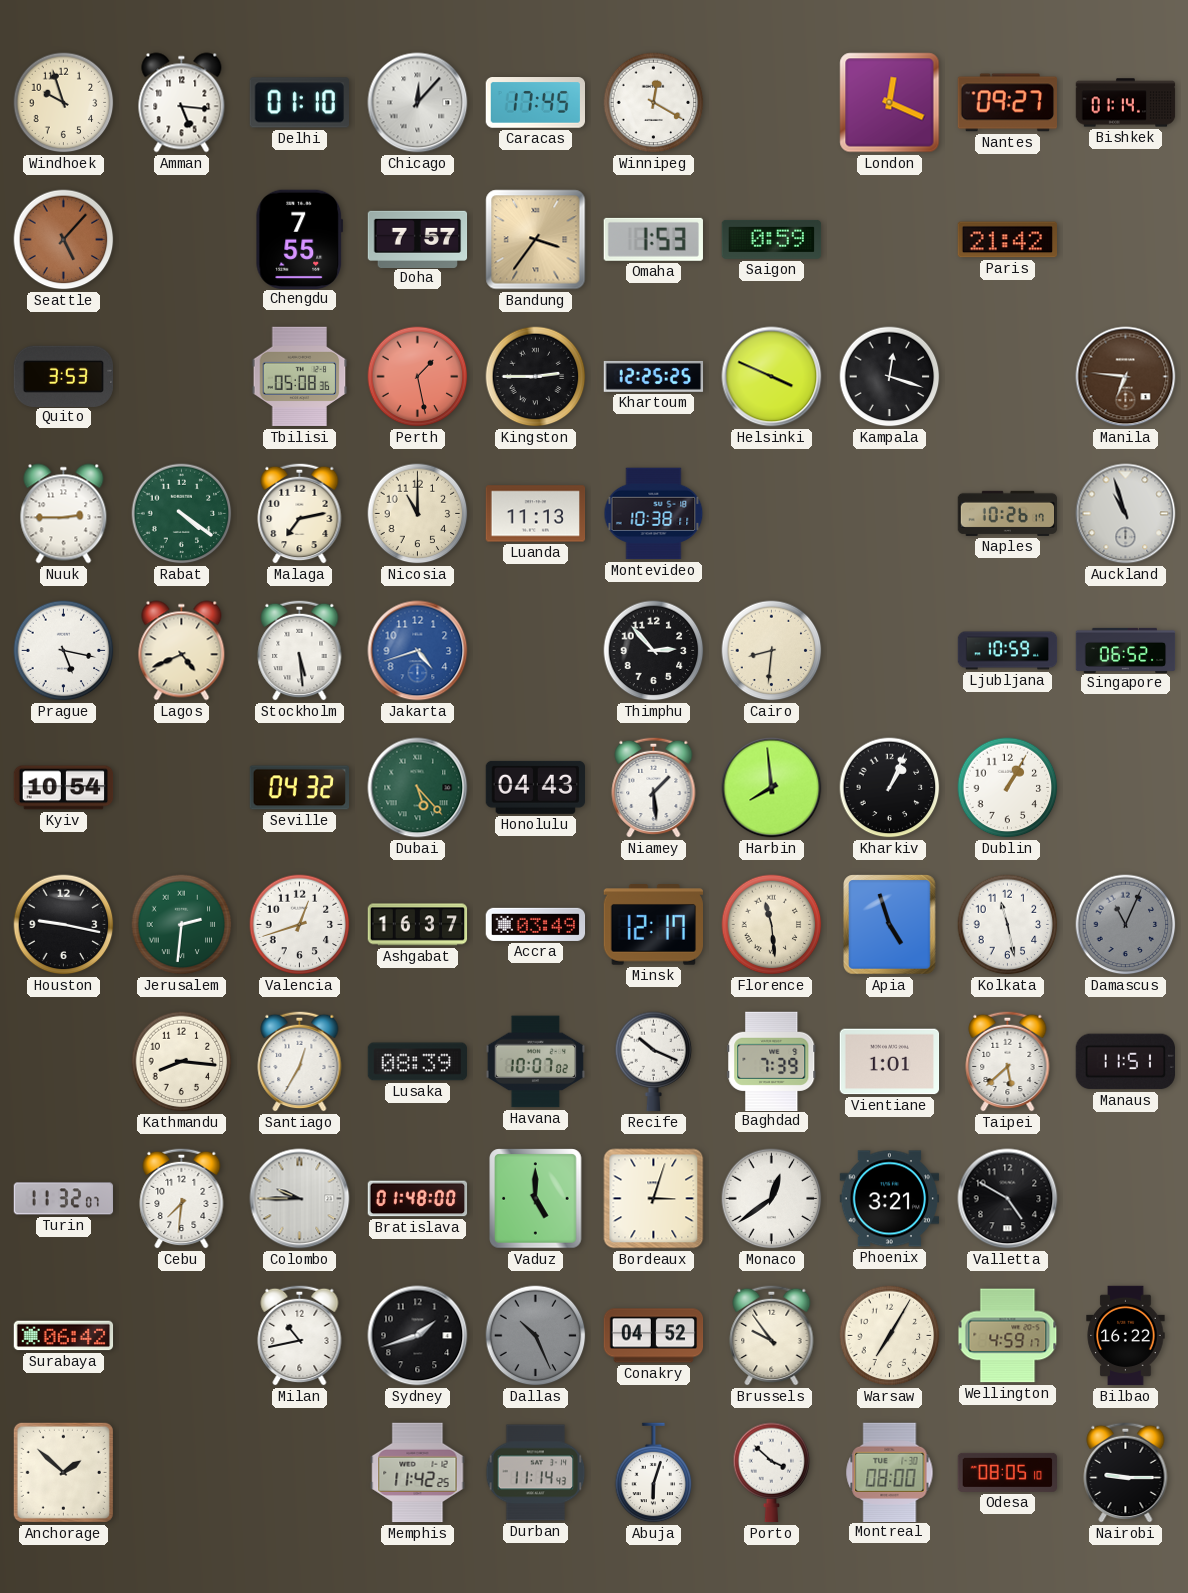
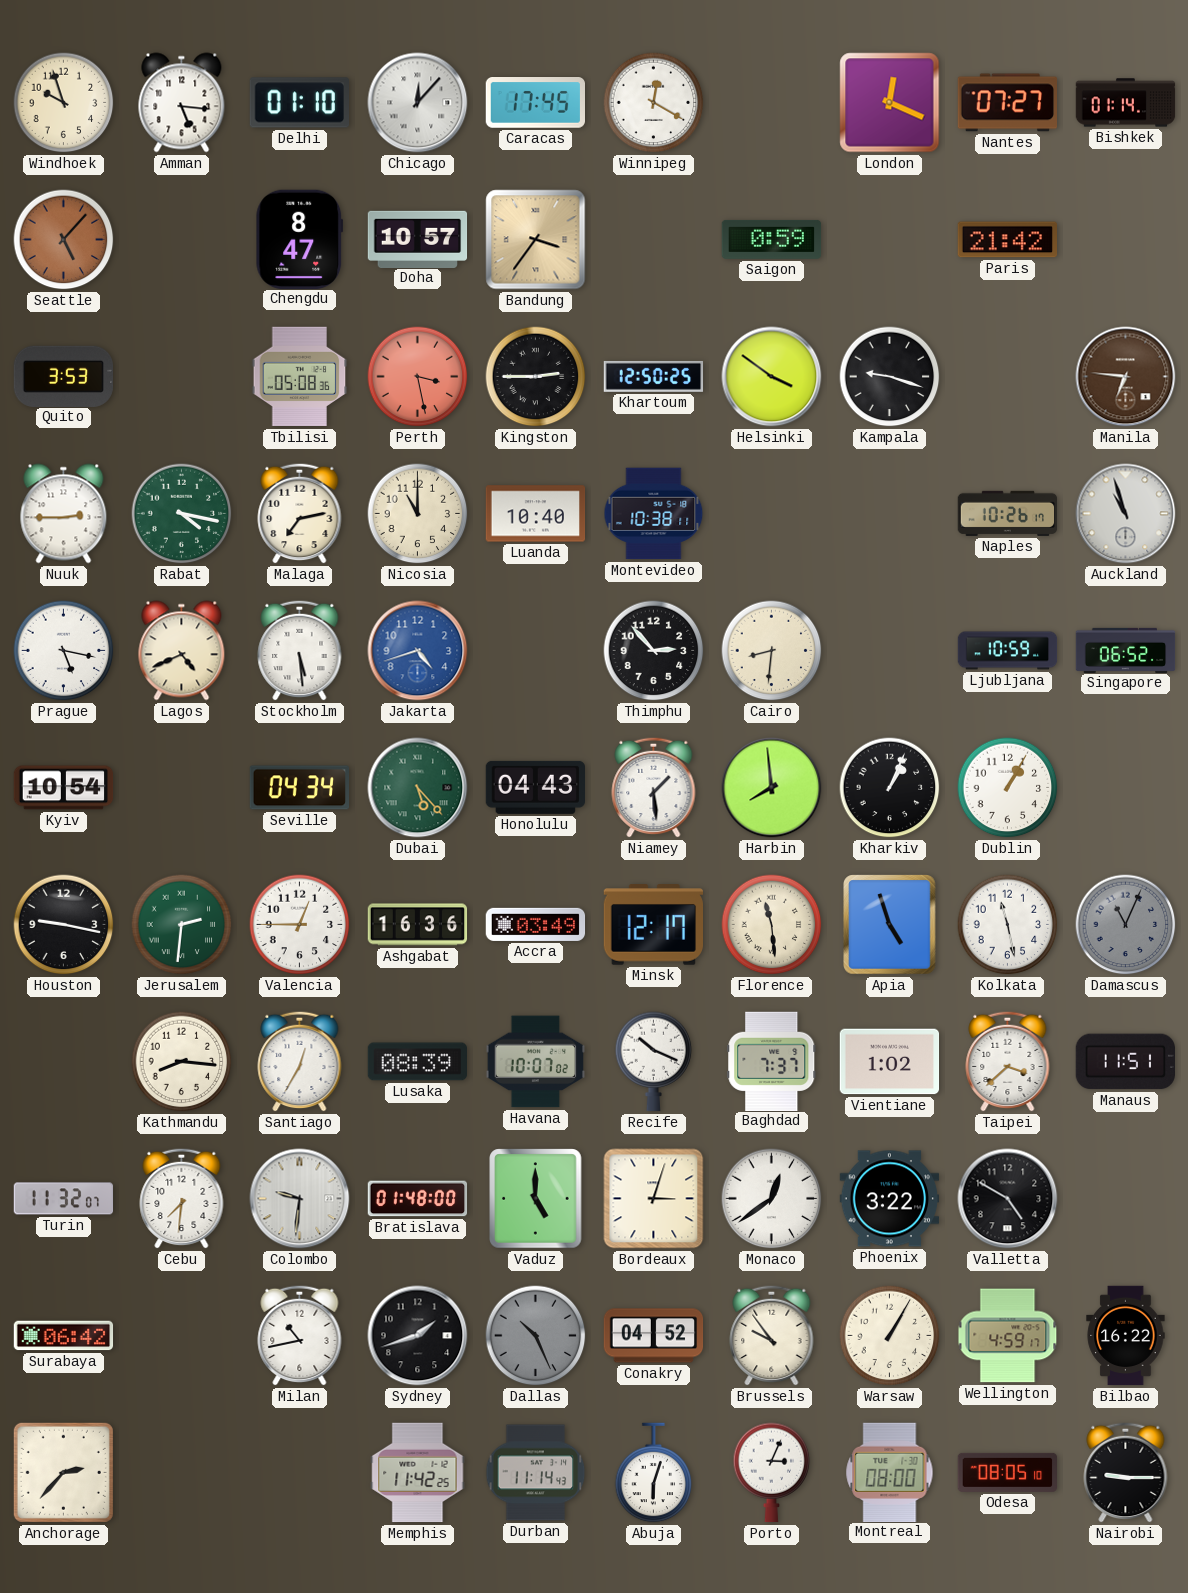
Nantes: 09:27 -> 07:27 (1007, 103)
Chengdu: 7:55 -> 8:47 (300, 239)
Doha: 7:57 -> 10:57 (418, 239)
Omaha: 1:53 -> none (653, 239)
Perth: 1:28 -> 3:28 (418, 377)
Khartoum: 12:25 -> 12:50 (654, 376)
Helsinki: 3:49 -> 3:51 (772, 377)
Kampala: 12:18 -> 9:18 (890, 377)
Rabat: 4:21 -> 4:17 (182, 514)
Luanda: 11:13 -> 10:40 (536, 514)
Seville: 04:32 -> 04:34 (300, 788)
Valencia: 12:42 -> 12:45 (300, 925)
Ashgabat: 16:37 -> 16:36 (418, 925)
Baghdad: 7:39 -> 7:37 (772, 1061)
Vientiane: 1:01 -> 1:02 (890, 1062)
Taipei: 5:38 -> 3:38 (1008, 1061)
Colombo: 9:45 -> 9:31 (300, 1199)
Phoenix: 3:21 -> 3:22 (890, 1199)
Warsaw: 7:05 -> 1:05 (890, 1336)
Anchorage: 1:52 -> 2:37 (63, 1472)
Porto: 3:52 -> 3:04 (772, 1473)
